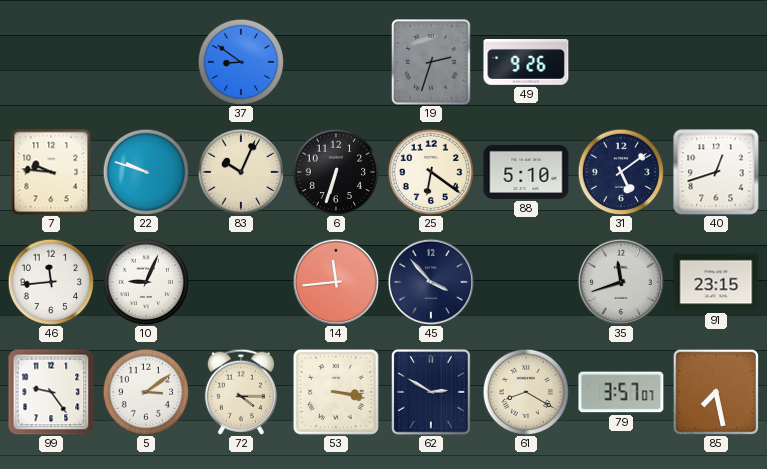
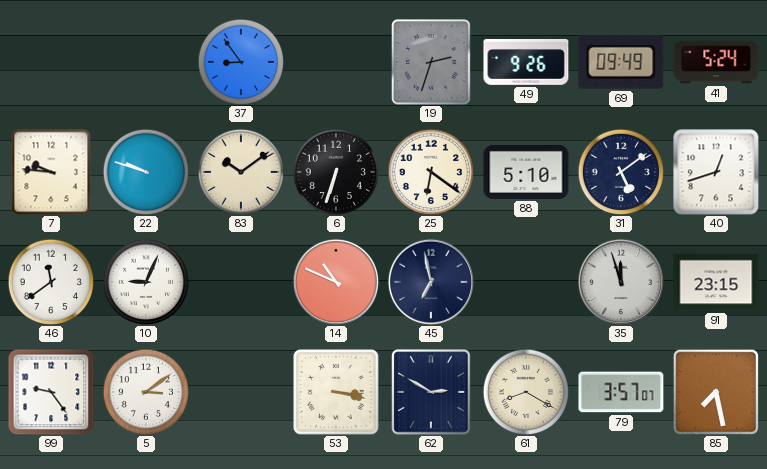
37: 8:51 -> 8:54 (240, 61)
69: none -> 09:49 (621, 62)
41: none -> 5:24 (716, 62)
83: 10:04 -> 10:09 (240, 171)
46: 11:44 -> 11:39 (50, 281)
14: 11:44 -> 10:49 (336, 282)
45: 3:53 -> 6:58 (431, 282)
35: 11:42 -> 11:57 (621, 282)
72: 4:15 -> none (241, 392)
